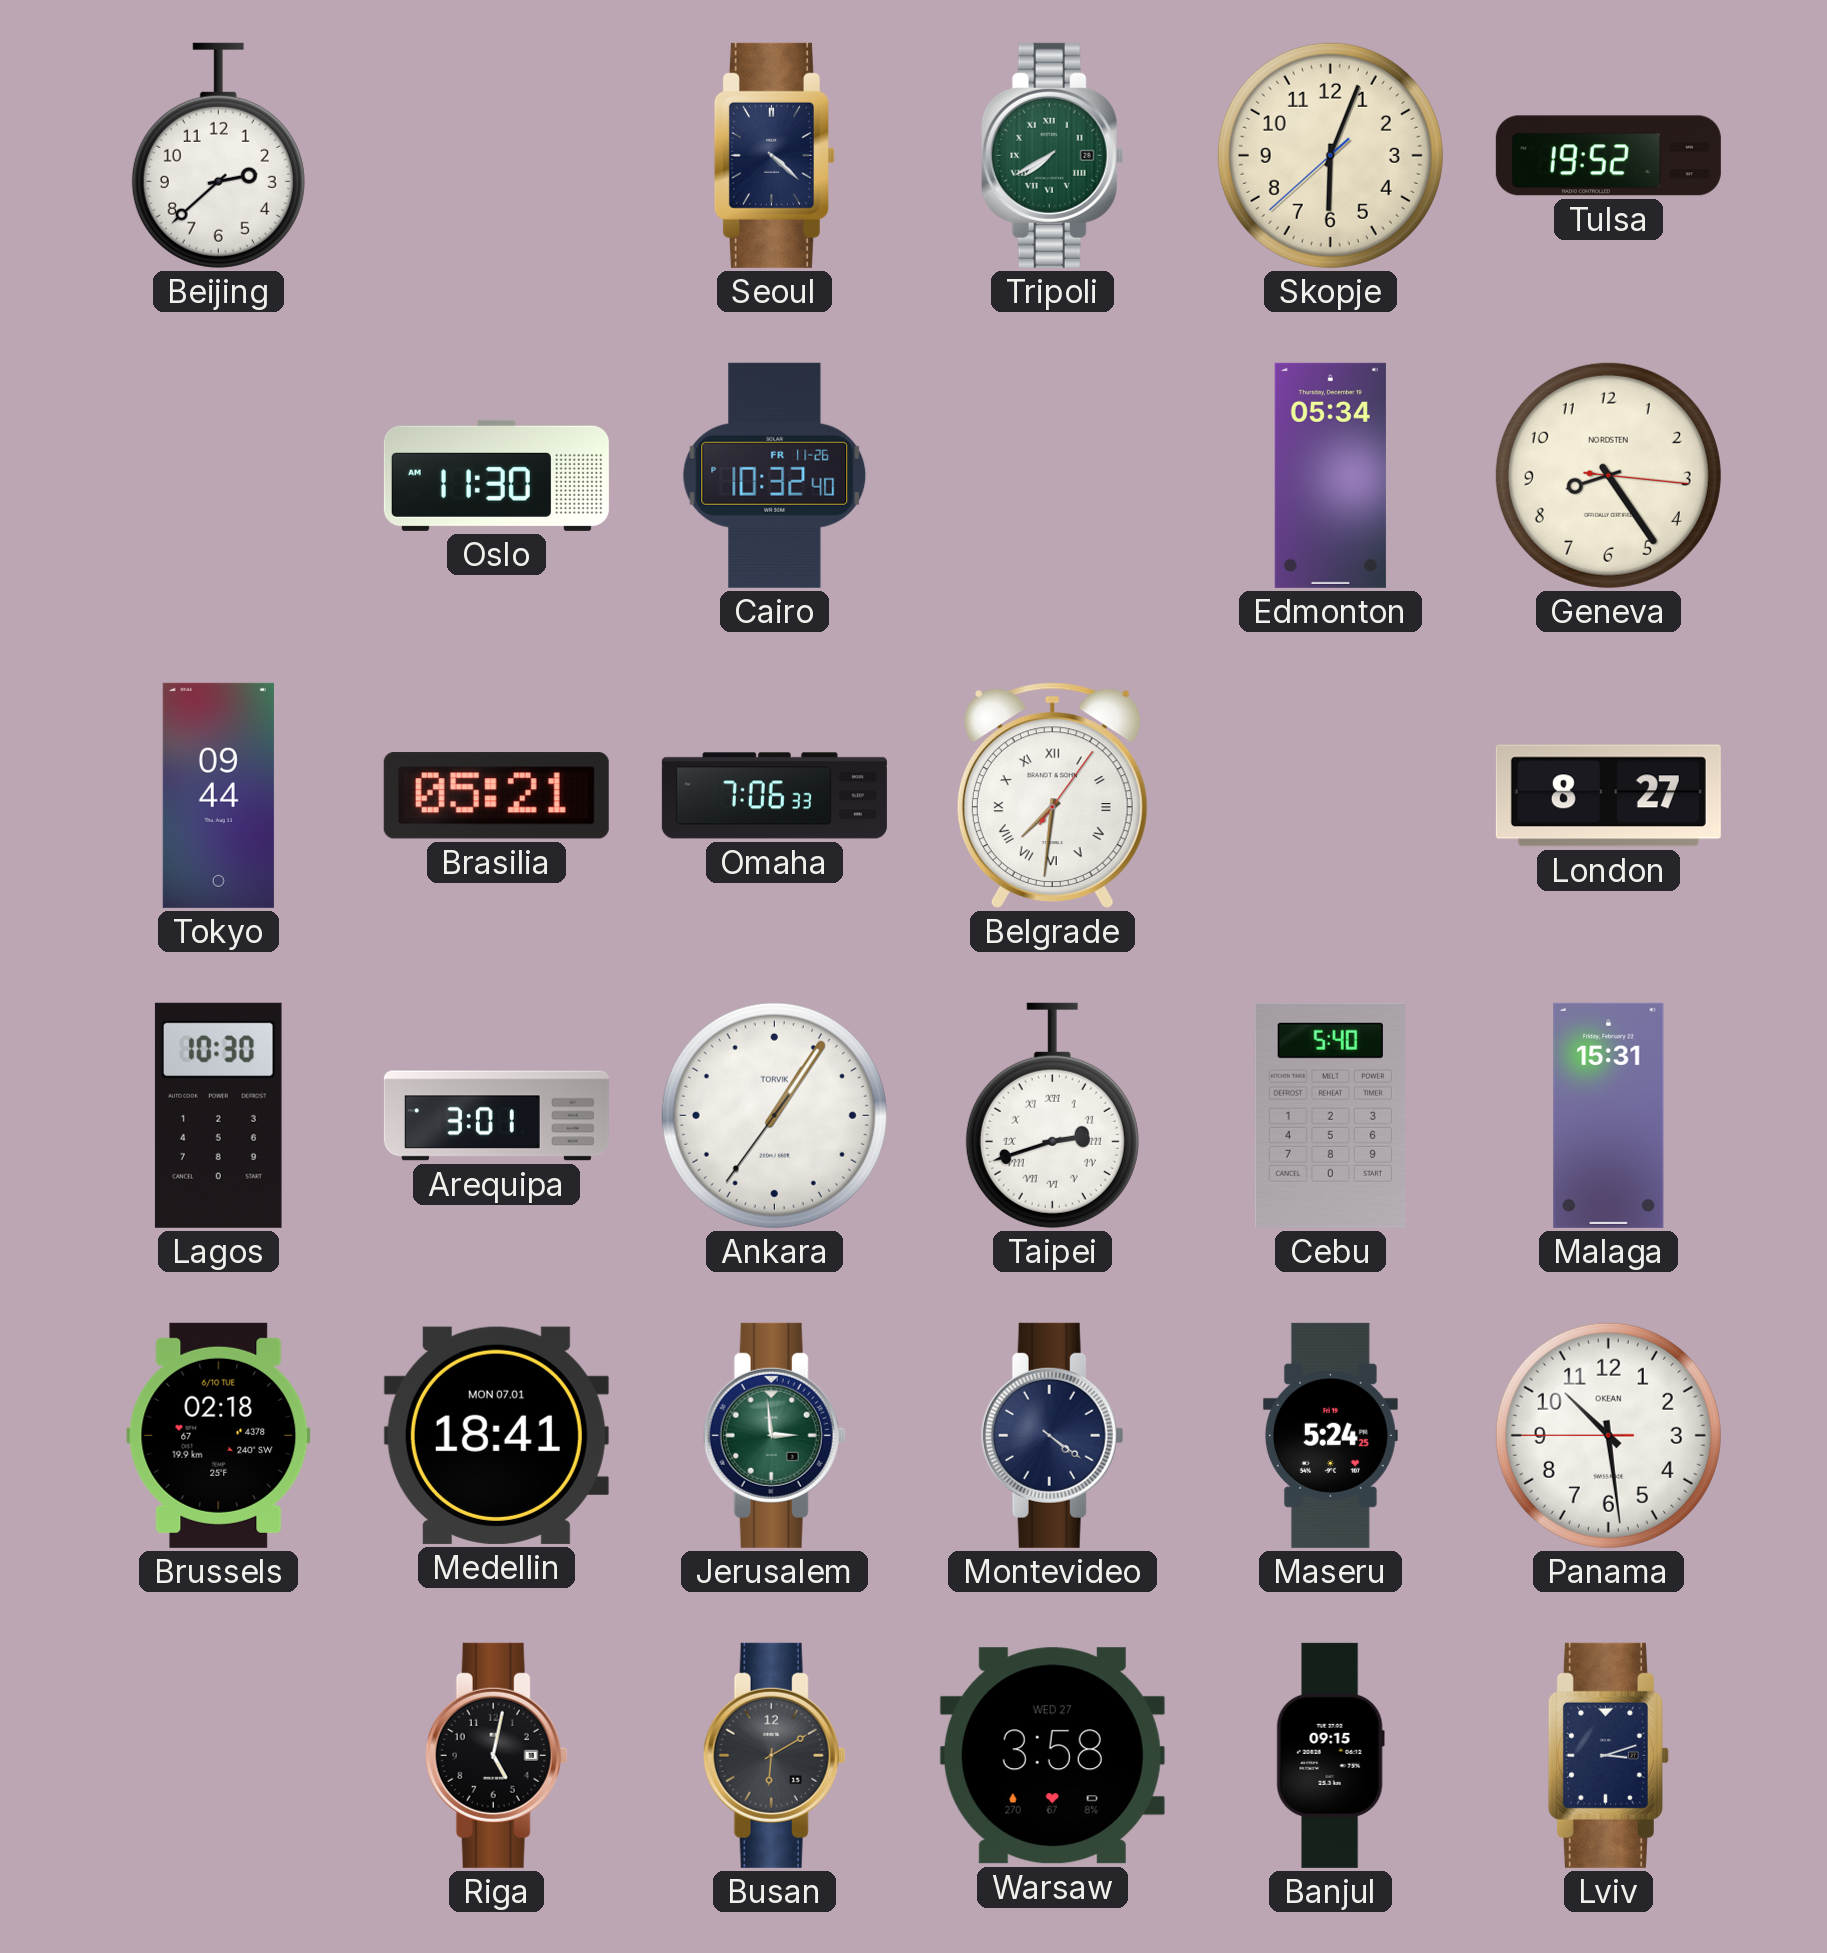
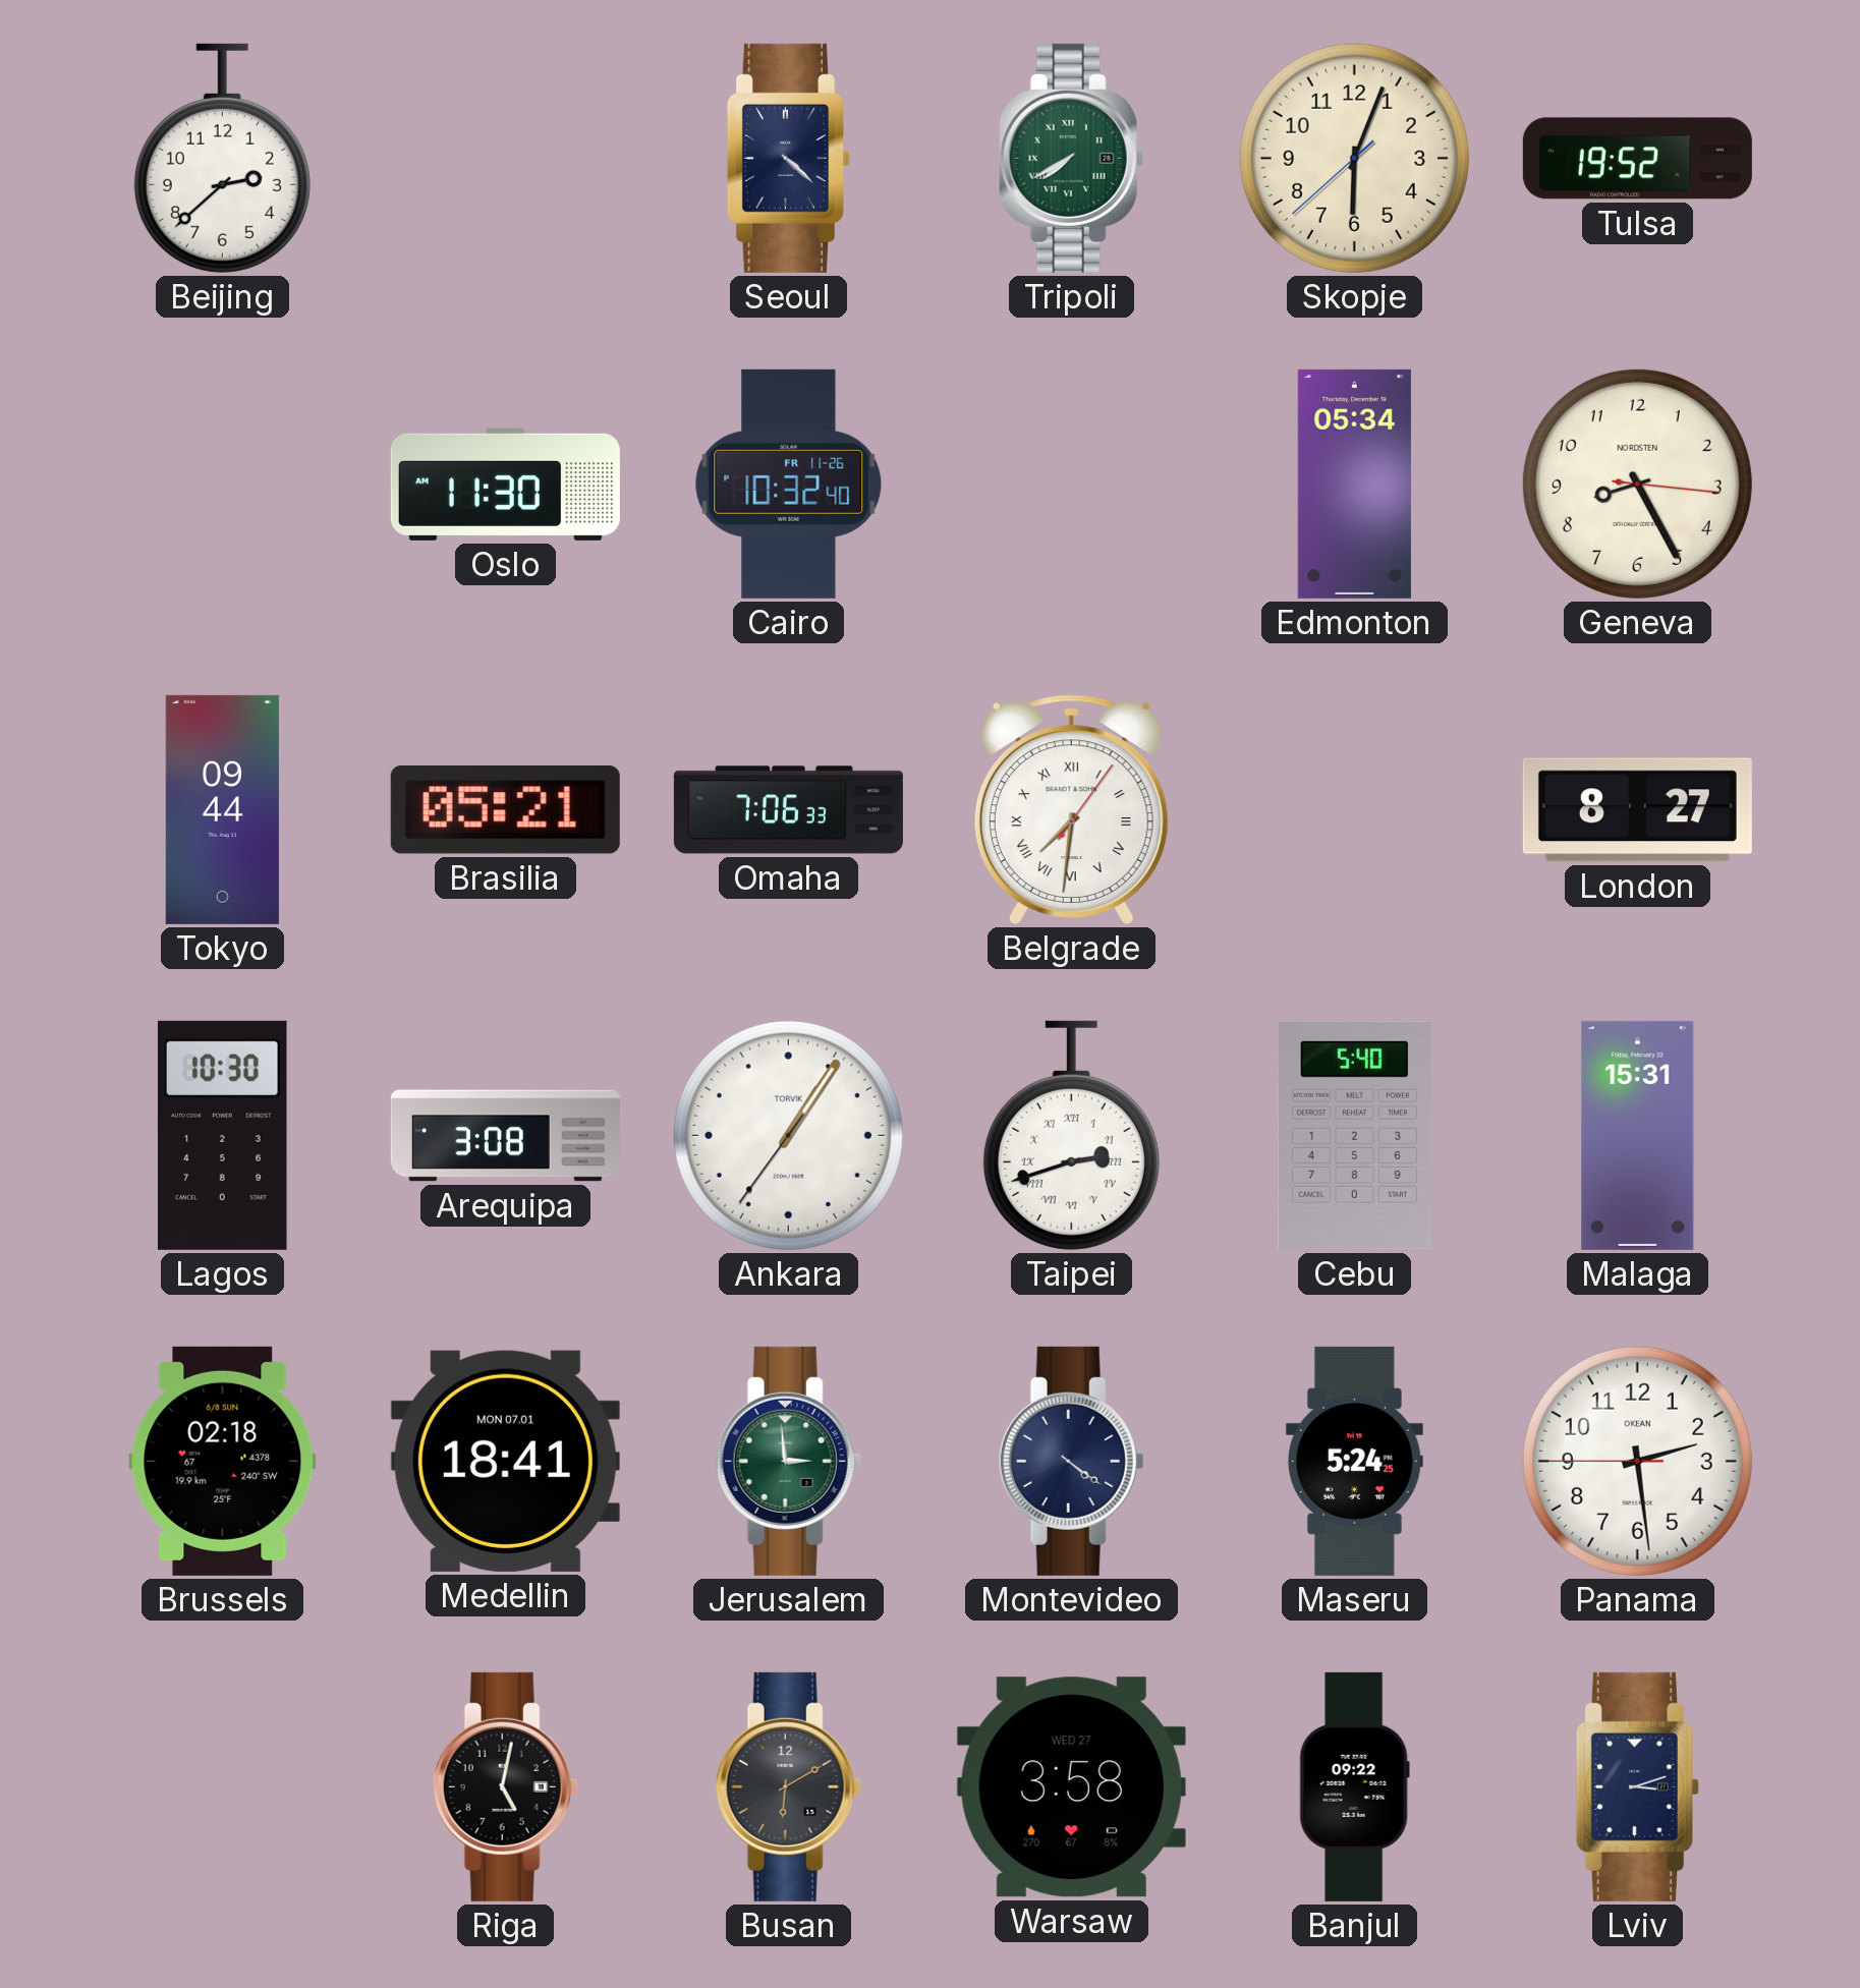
Geneva: 8:24 -> 8:25 (1637, 484)
Arequipa: 3:01 -> 3:08 (505, 1136)
Brussels date: 6/10 TUE -> 6/8 SUN (223, 1461)
Panama: 10:28 -> 2:28 (1637, 1461)
Banjul: 09:15 -> 09:22 (1354, 1786)
